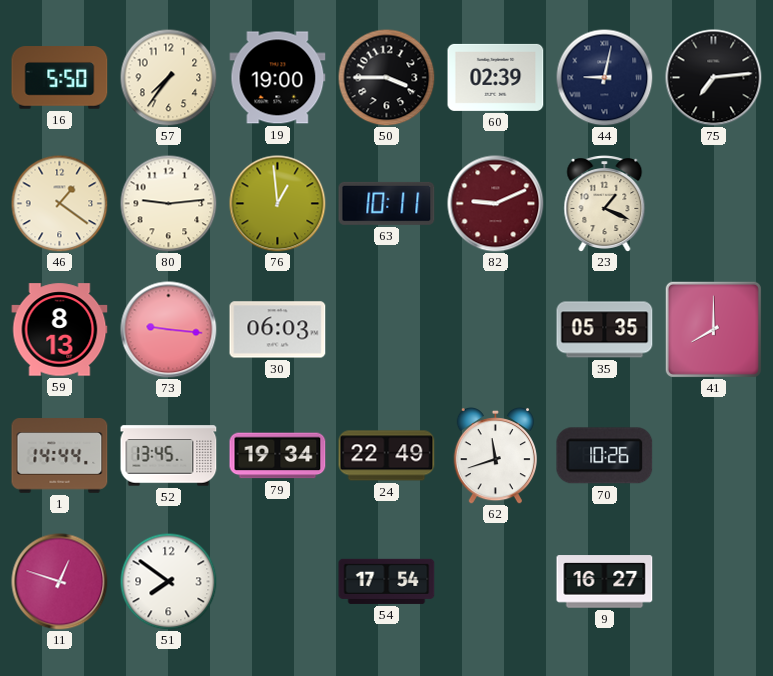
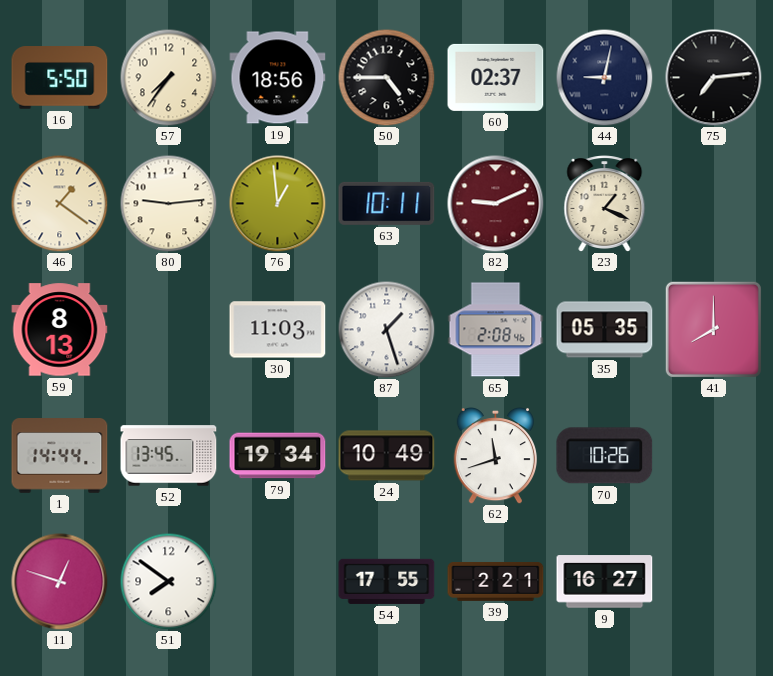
19: 19:00 -> 18:56 (278, 78)
50: 3:45 -> 4:45 (386, 77)
60: 02:39 -> 02:37 (496, 77)
73: 9:16 -> none (169, 330)
30: 06:03 -> 11:03 (278, 330)
87: none -> 1:27 (386, 329)
65: none -> 2:08 (496, 330)
24: 22:49 -> 10:49 (387, 456)
54: 17:54 -> 17:55 (387, 581)
39: none -> 2:21 (496, 581)
